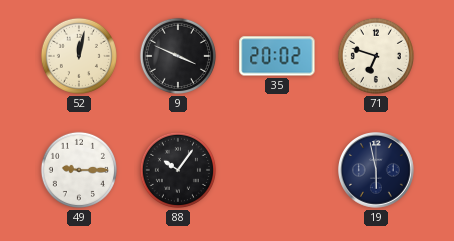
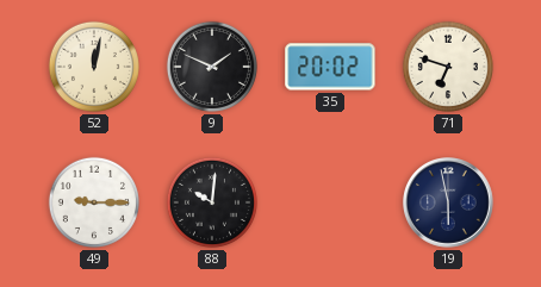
9: 3:49 -> 1:49 (212, 67)
88: 10:06 -> 10:01 (212, 202)
